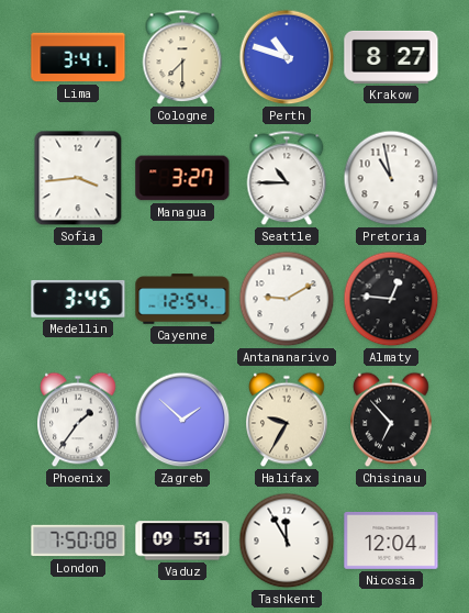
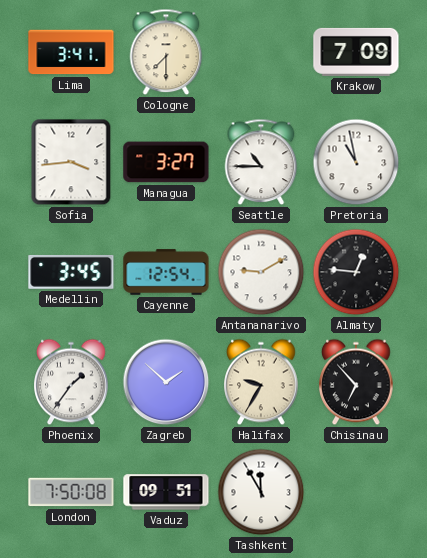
Perth: 10:48 -> none (287, 57)
Krakow: 8:27 -> 7:09 (356, 52)
Nicosia: 12:04 -> none (391, 540)
